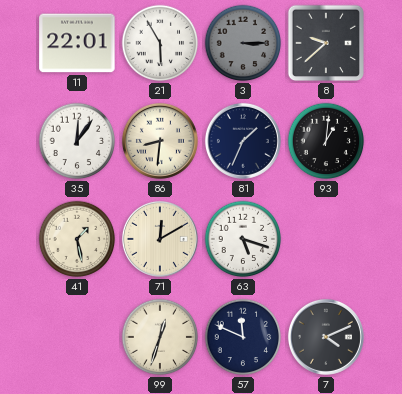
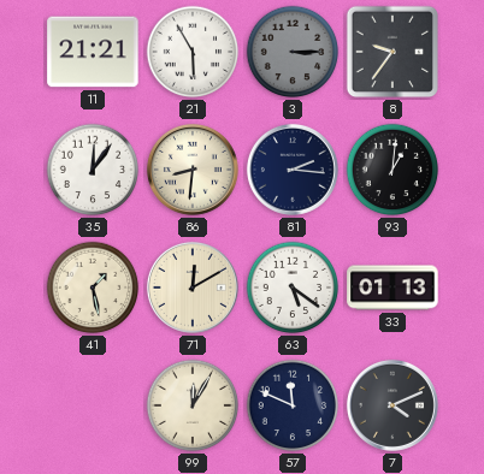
11: 22:01 -> 21:21 (93, 52)
8: 9:38 -> 9:36 (392, 52)
81: 1:34 -> 2:16 (293, 170)
63: 5:18 -> 5:21 (293, 288)
33: none -> 01:13 (392, 288)
99: 12:33 -> 12:05 (193, 405)
